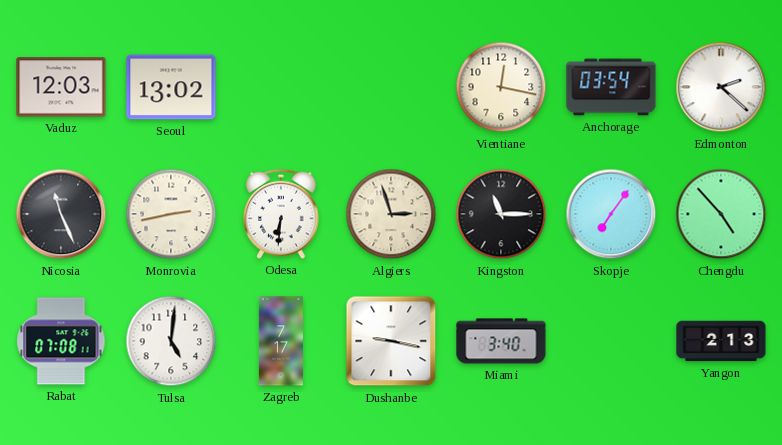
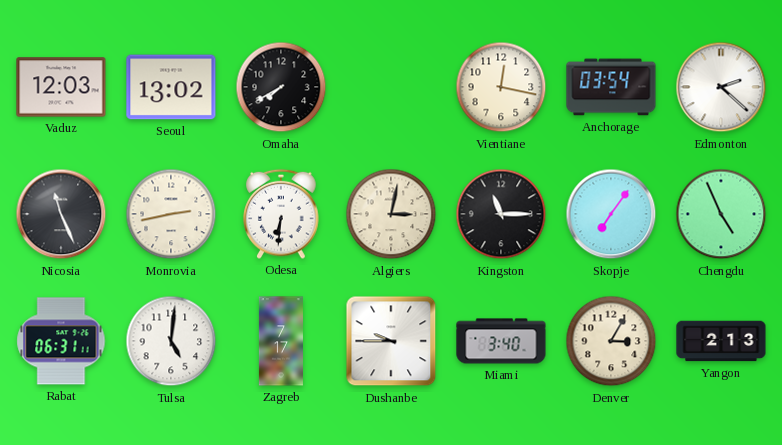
Omaha: none -> 7:40 (281, 87)
Algiers: 2:57 -> 3:02 (391, 214)
Chengdu: 4:53 -> 4:56 (721, 214)
Rabat: 07:08 -> 06:31 (61, 341)
Dushanbe: 9:17 -> 9:45 (391, 341)
Denver: none -> 3:05 (611, 341)
